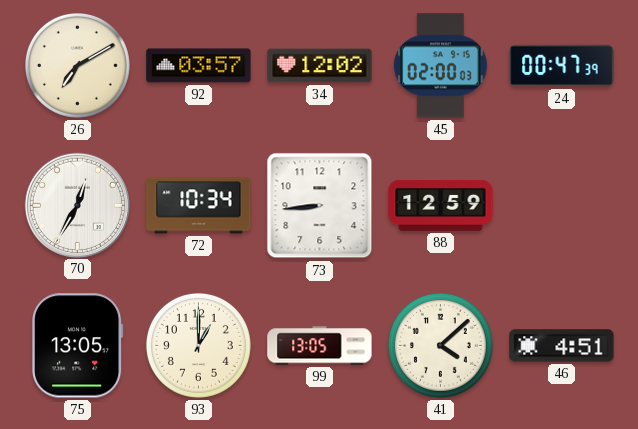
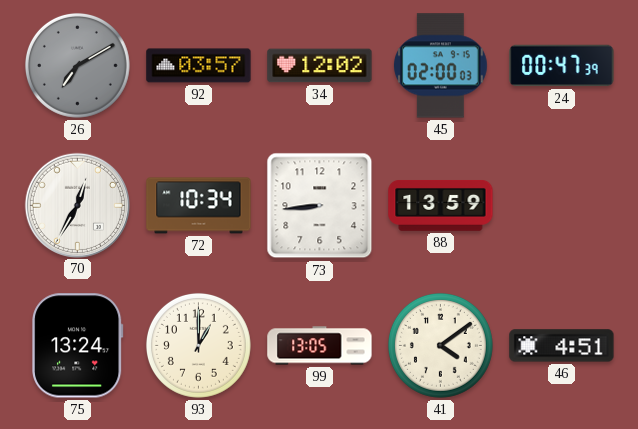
26 dial: cream -> grey (77, 65)
88: 12:59 -> 13:59 (441, 206)
75: 13:05 -> 13:24 (78, 346)
41: 4:08 -> 4:09 (440, 345)
